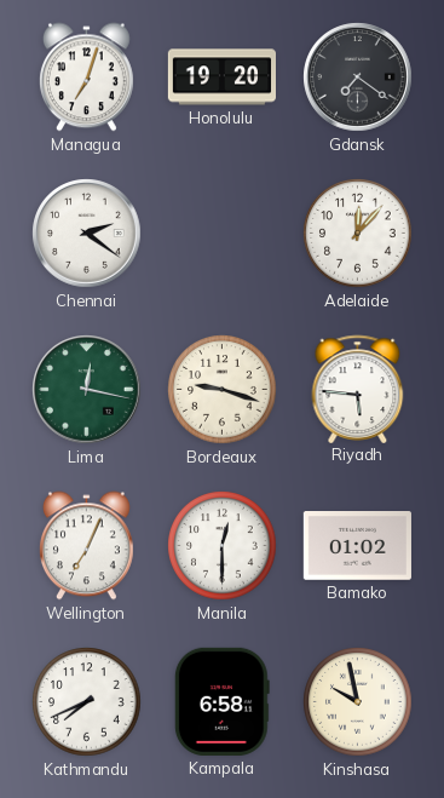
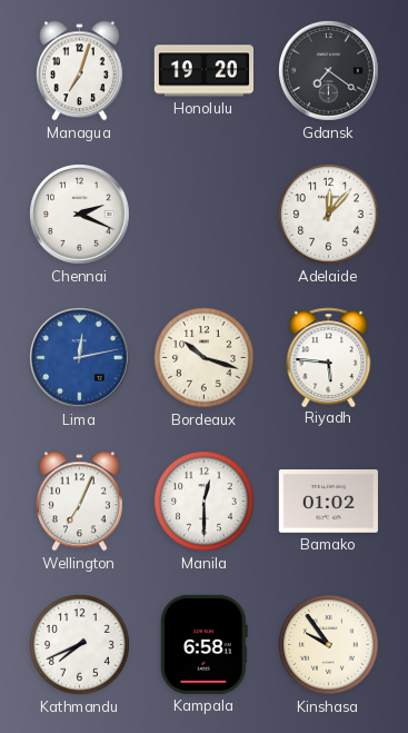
Chennai: 2:21 -> 2:19 (80, 215)
Lima: 12:17 -> 12:13 (80, 358)
Lima dial: green -> blue (80, 358)
Bordeaux: 9:18 -> 10:18 (205, 358)
Kinshasa: 9:58 -> 9:54 (329, 645)
